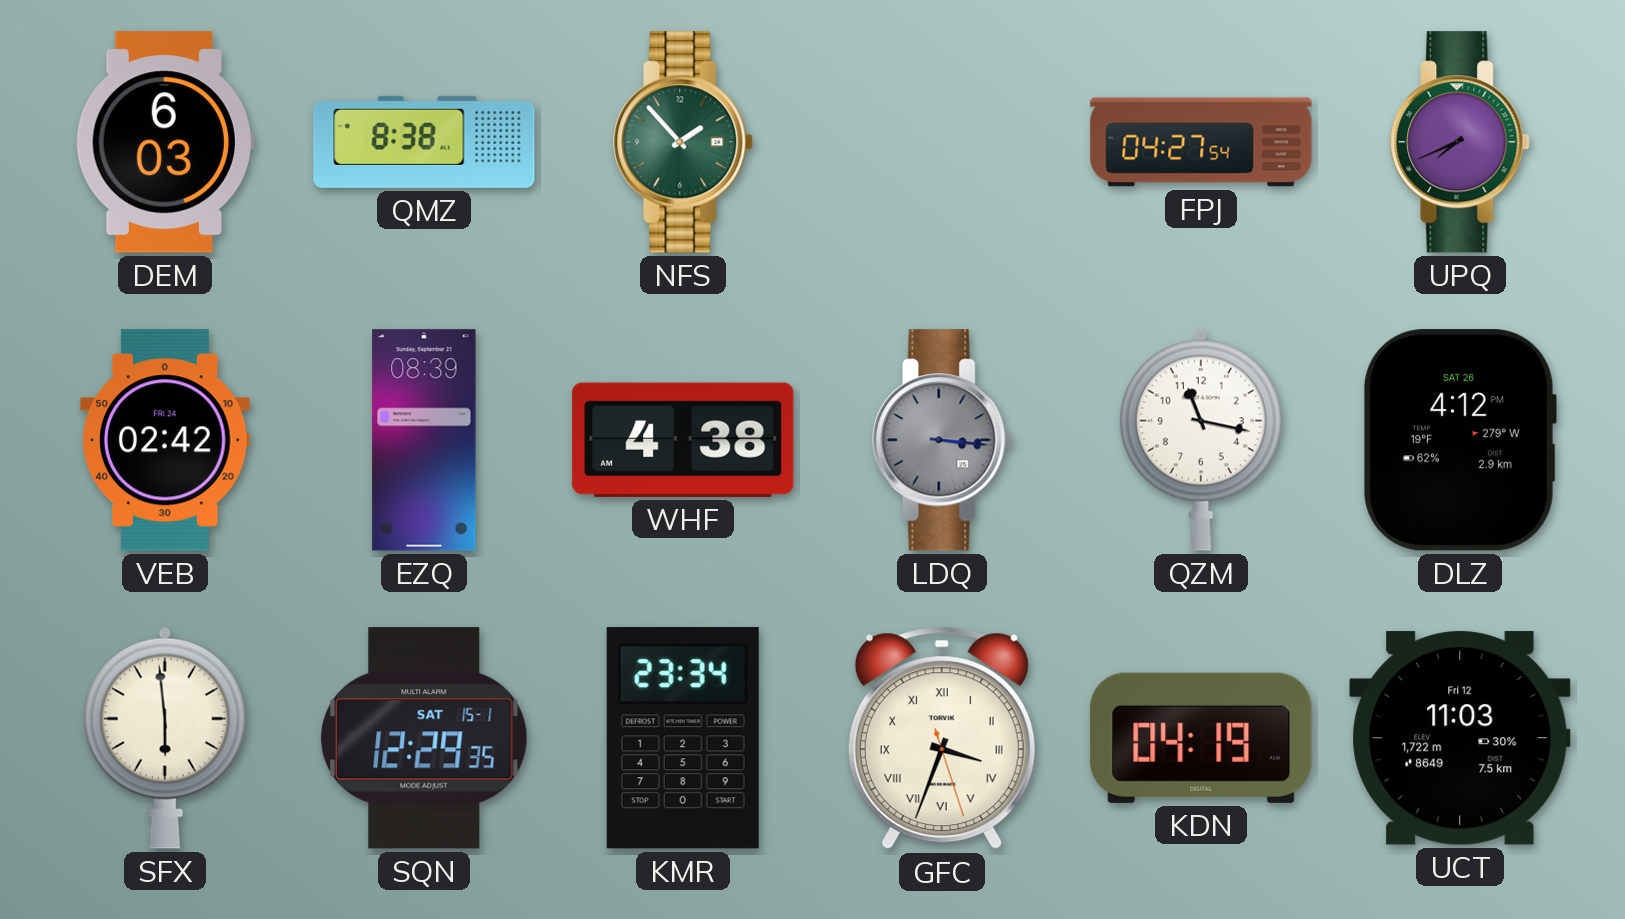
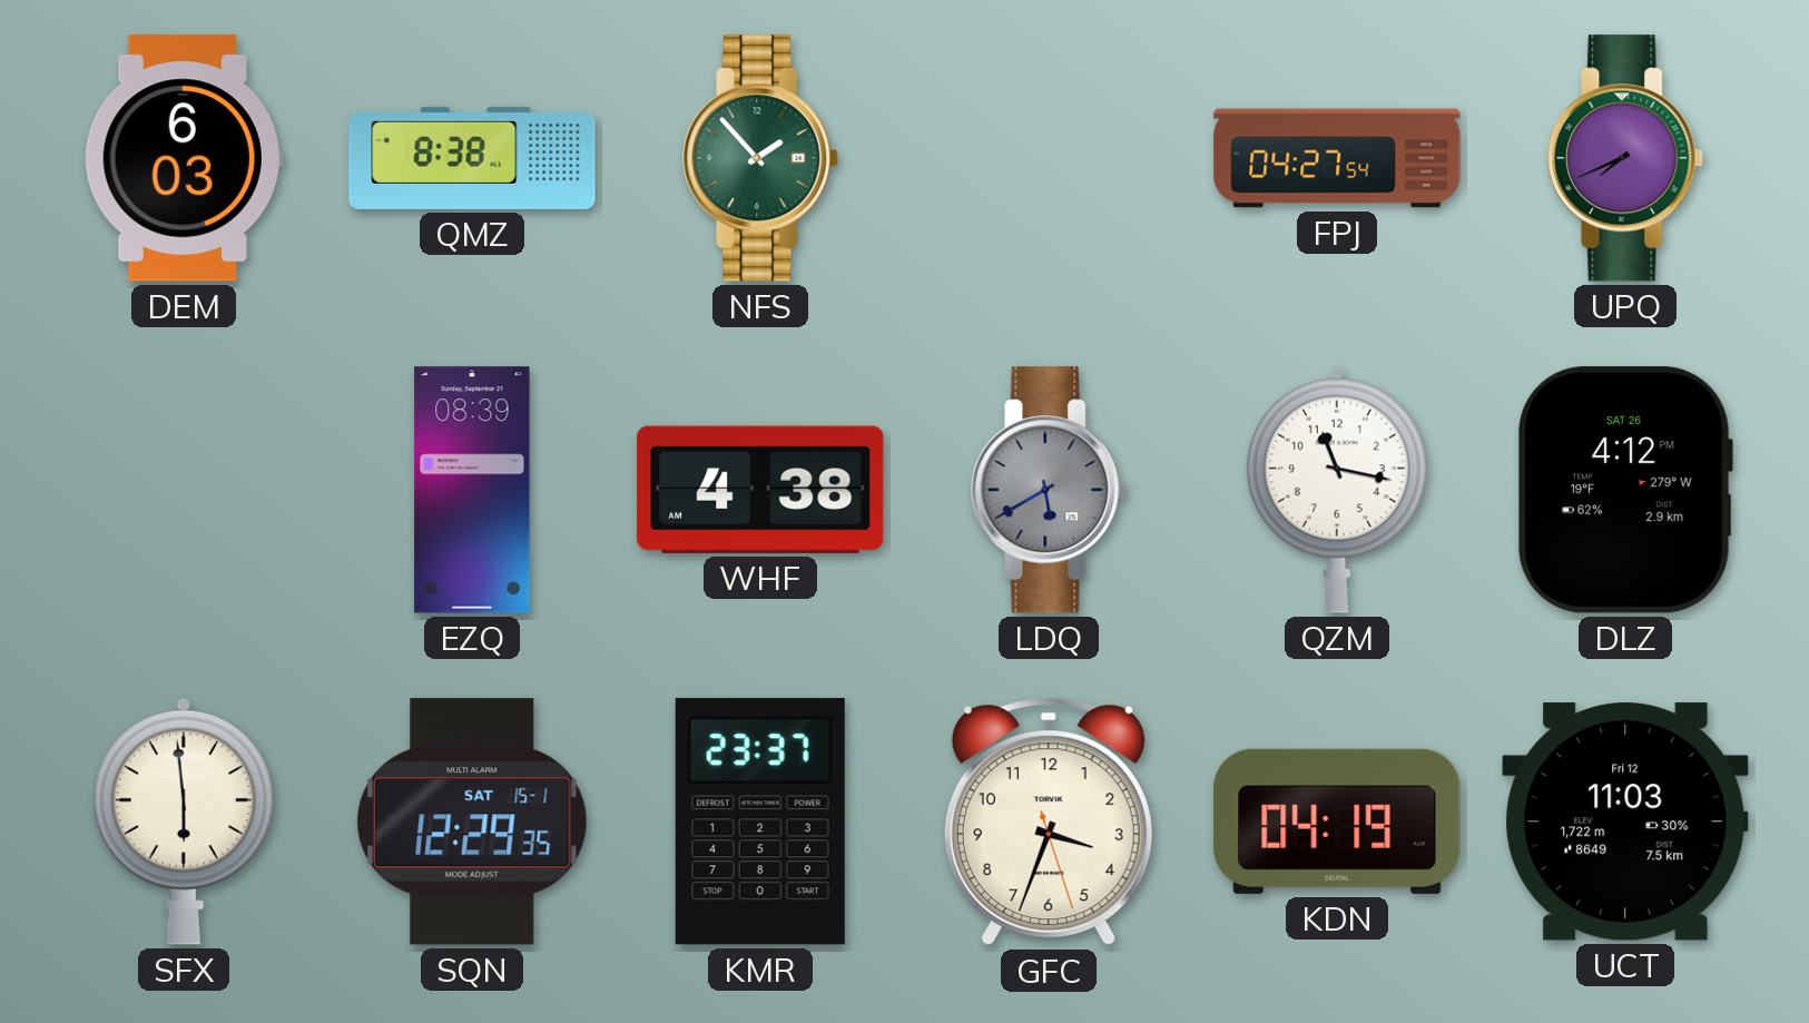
VEB: 02:42 -> none (165, 440)
LDQ: 3:16 -> 5:40 (1050, 490)
KMR: 23:34 -> 23:37 (760, 822)
GFC numerals: Roman -> Arabic (1049, 822)
